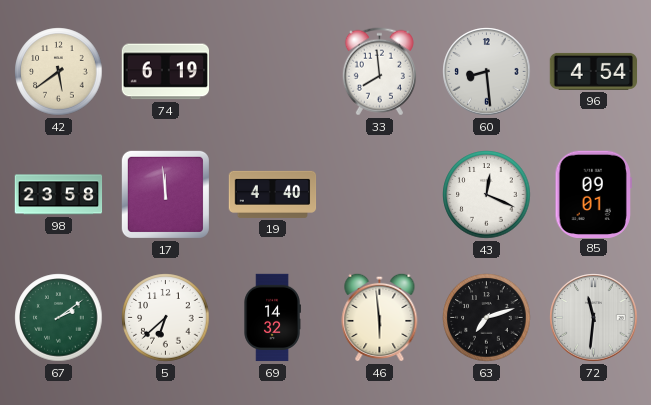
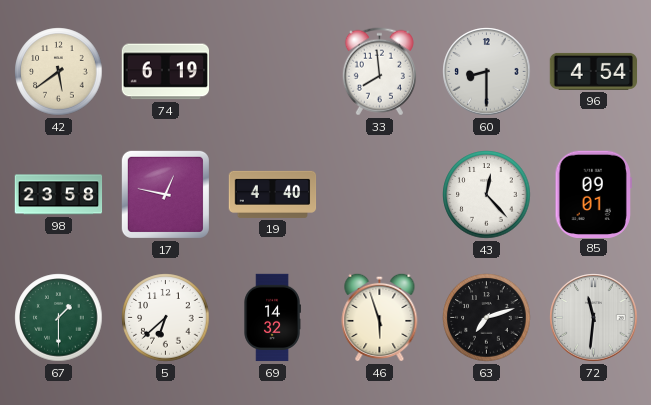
60: 8:29 -> 8:30 (487, 72)
17: 11:59 -> 12:47 (165, 194)
43: 12:19 -> 12:23 (487, 195)
67: 2:09 -> 1:30 (59, 318)
46: 5:59 -> 5:57 (380, 317)
